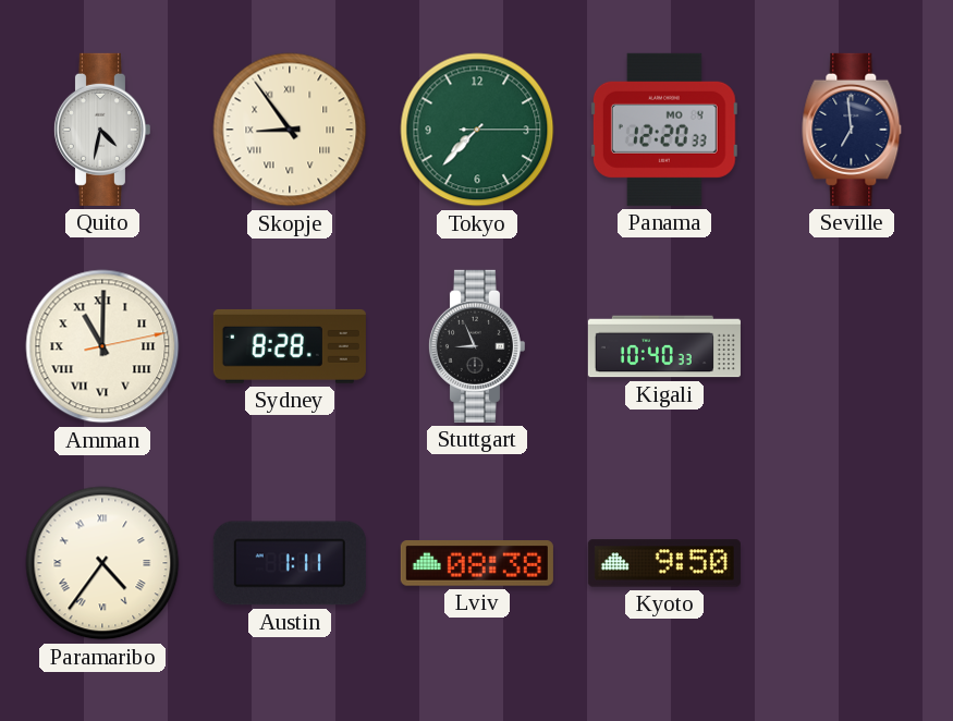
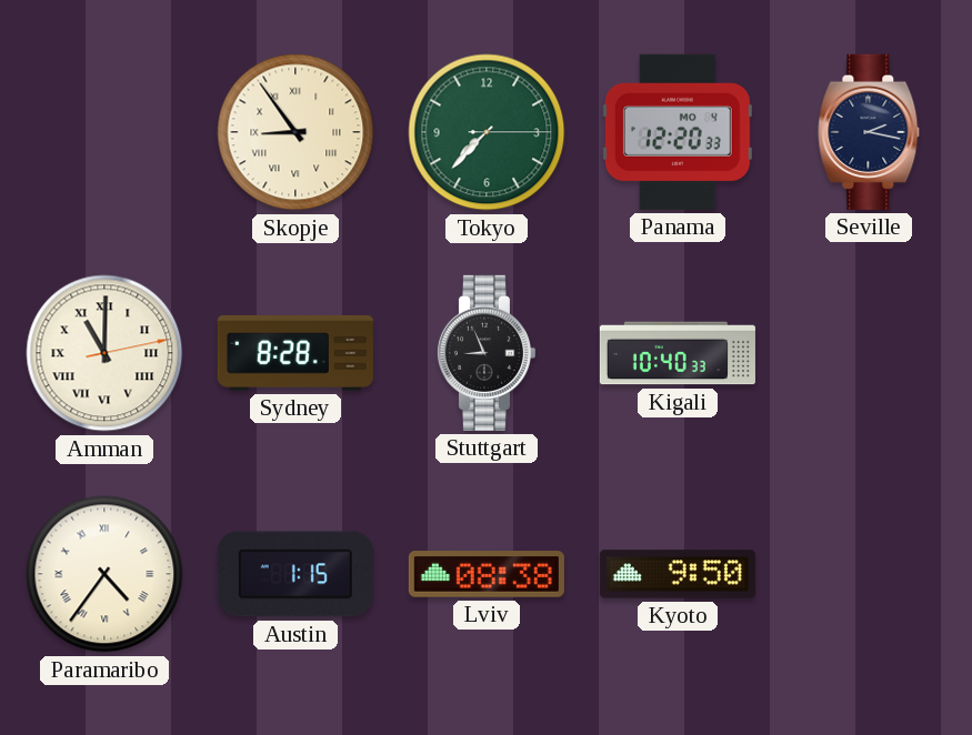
Quito: 4:32 -> none (101, 130)
Seville: 6:59 -> 2:17 (869, 132)
Austin: 1:11 -> 1:15 (295, 574)
